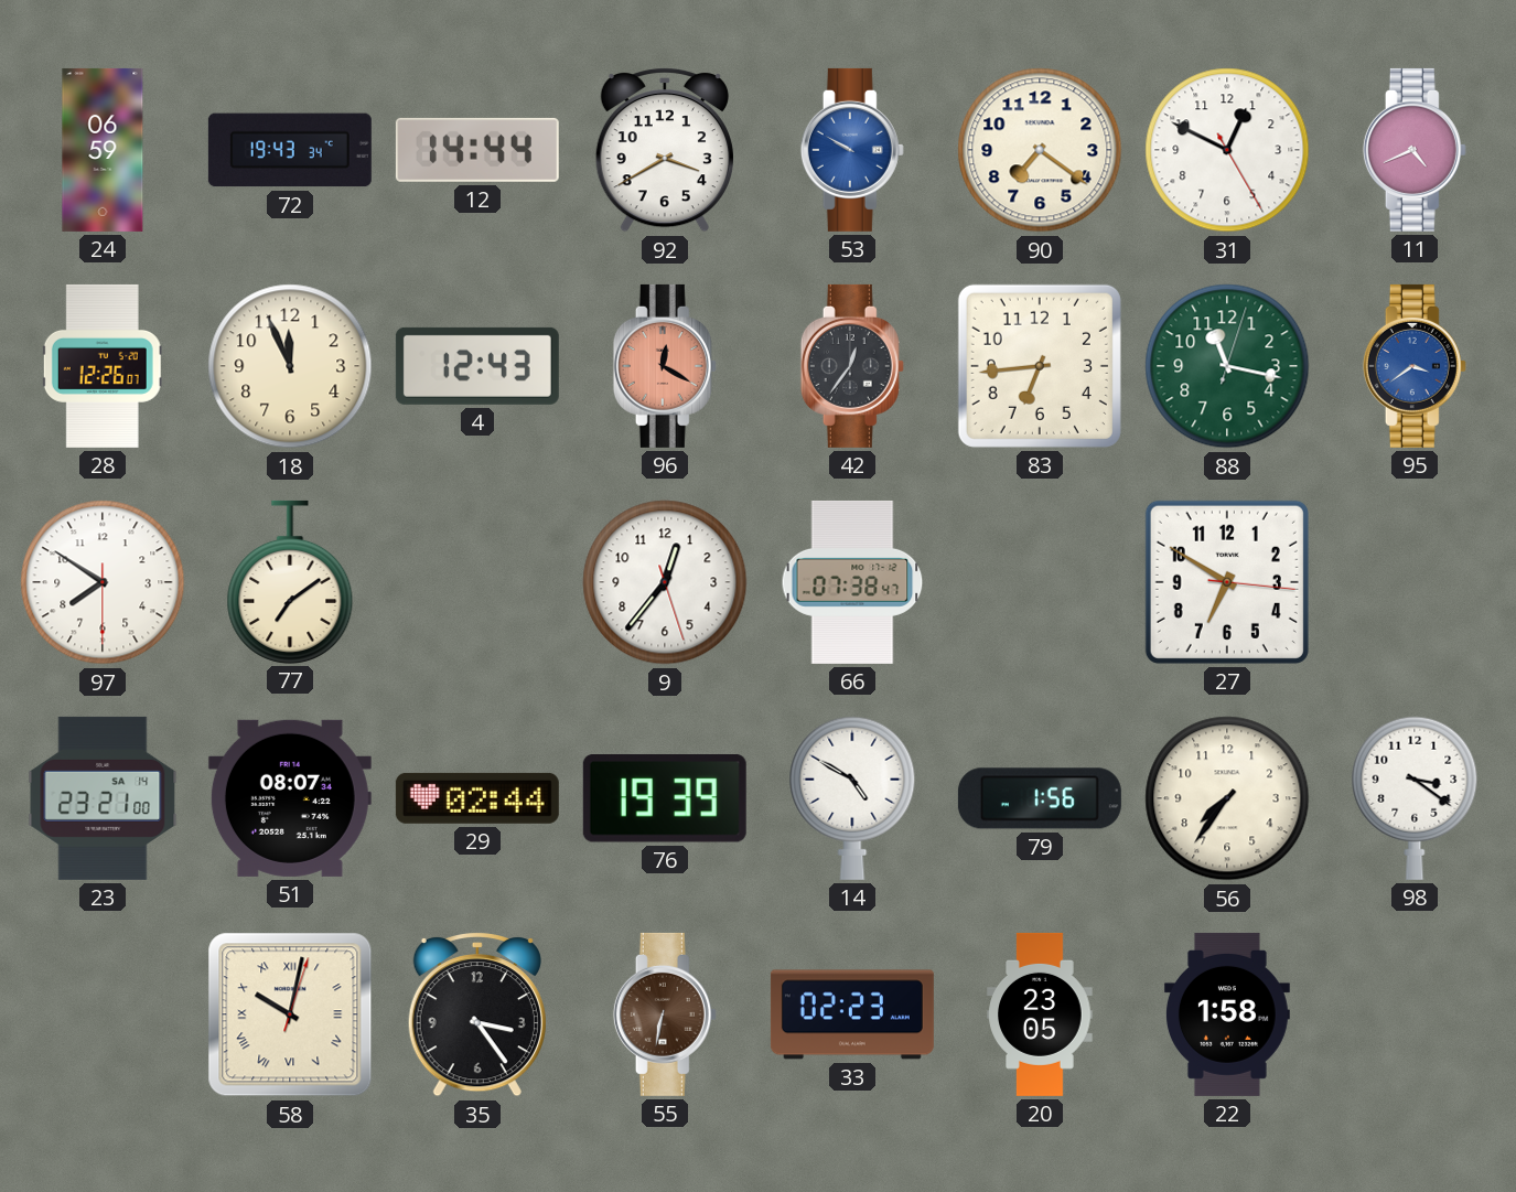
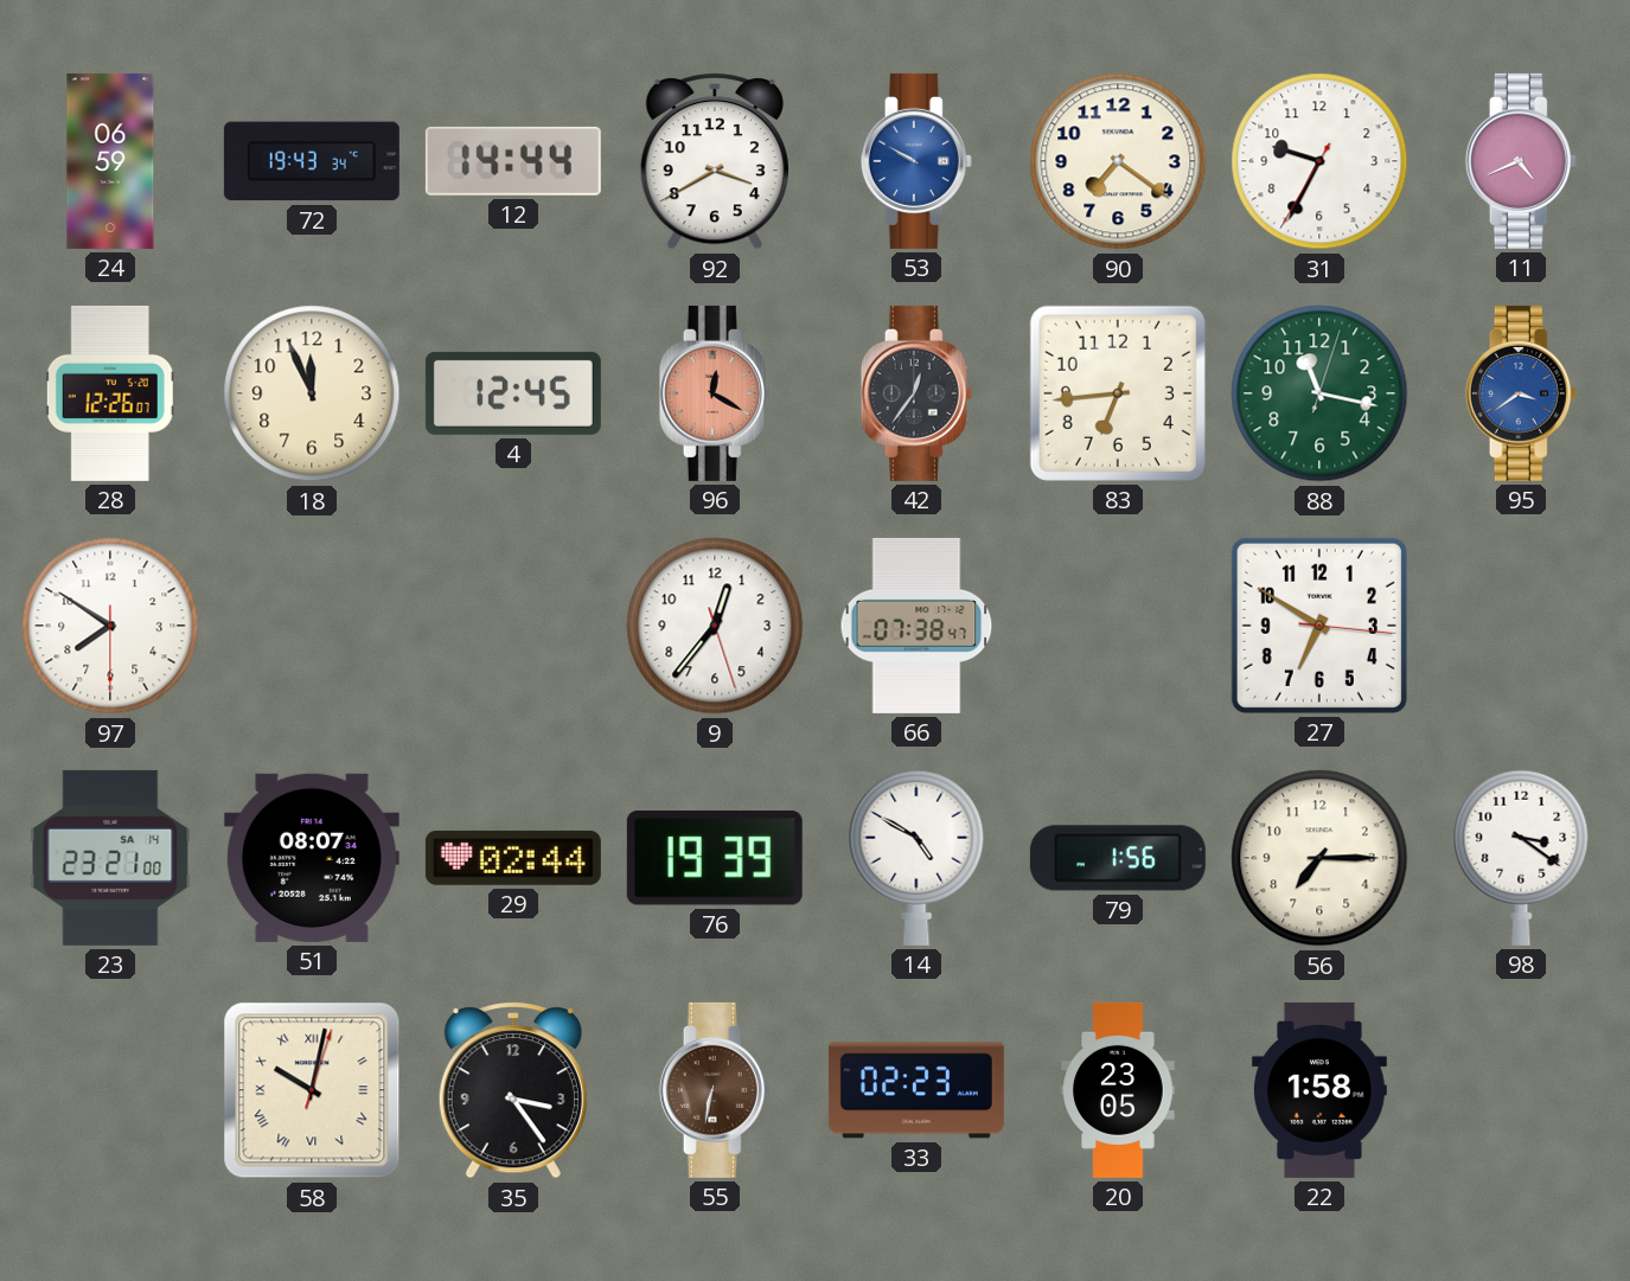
31: 12:49 -> 9:34 (1319, 161)
4: 12:43 -> 12:45 (513, 393)
77: 7:09 -> none (290, 581)
56: 7:36 -> 7:15 (1319, 858)
